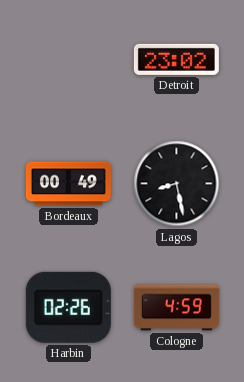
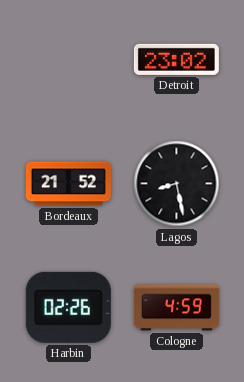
Bordeaux: 00:49 -> 21:52 (68, 184)
